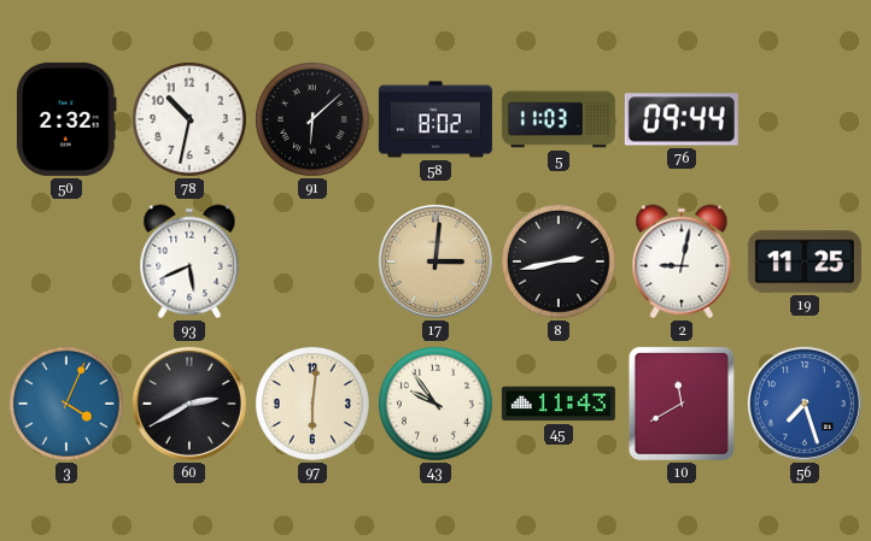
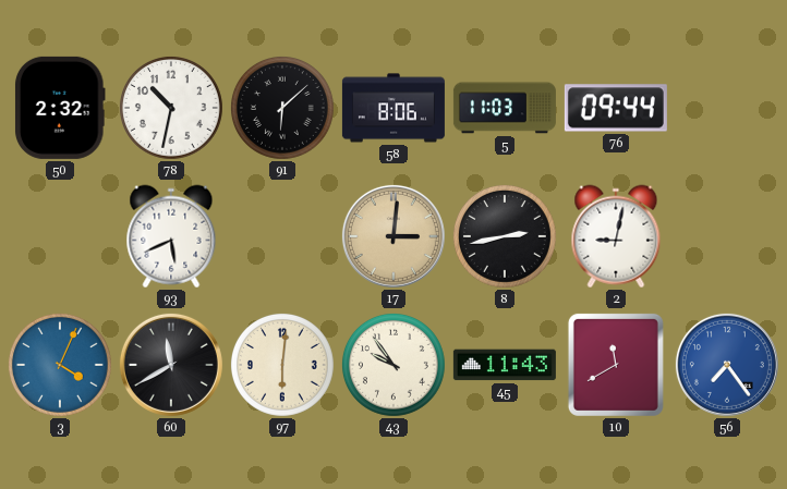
58: 8:02 -> 8:06 (393, 108)
19: 11:25 -> none (805, 261)
60: 2:40 -> 11:40 (171, 365)
56: 7:27 -> 7:24 (727, 365)
